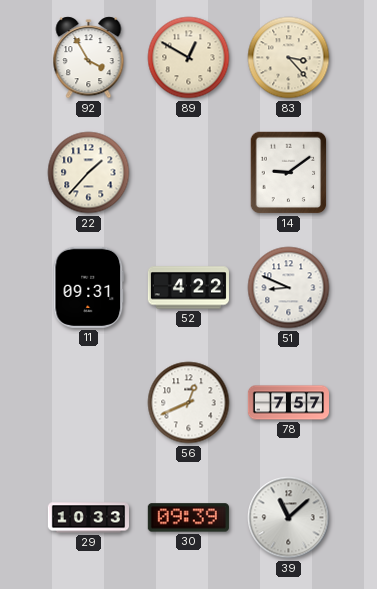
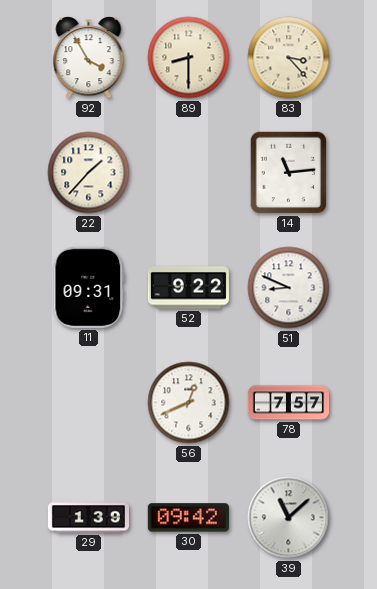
89: 12:50 -> 8:30 (189, 58)
14: 9:09 -> 11:14 (289, 173)
52: 4:22 -> 9:22 (188, 288)
29: 10:33 -> 1:39 (88, 518)
30: 09:39 -> 09:42 (188, 518)
